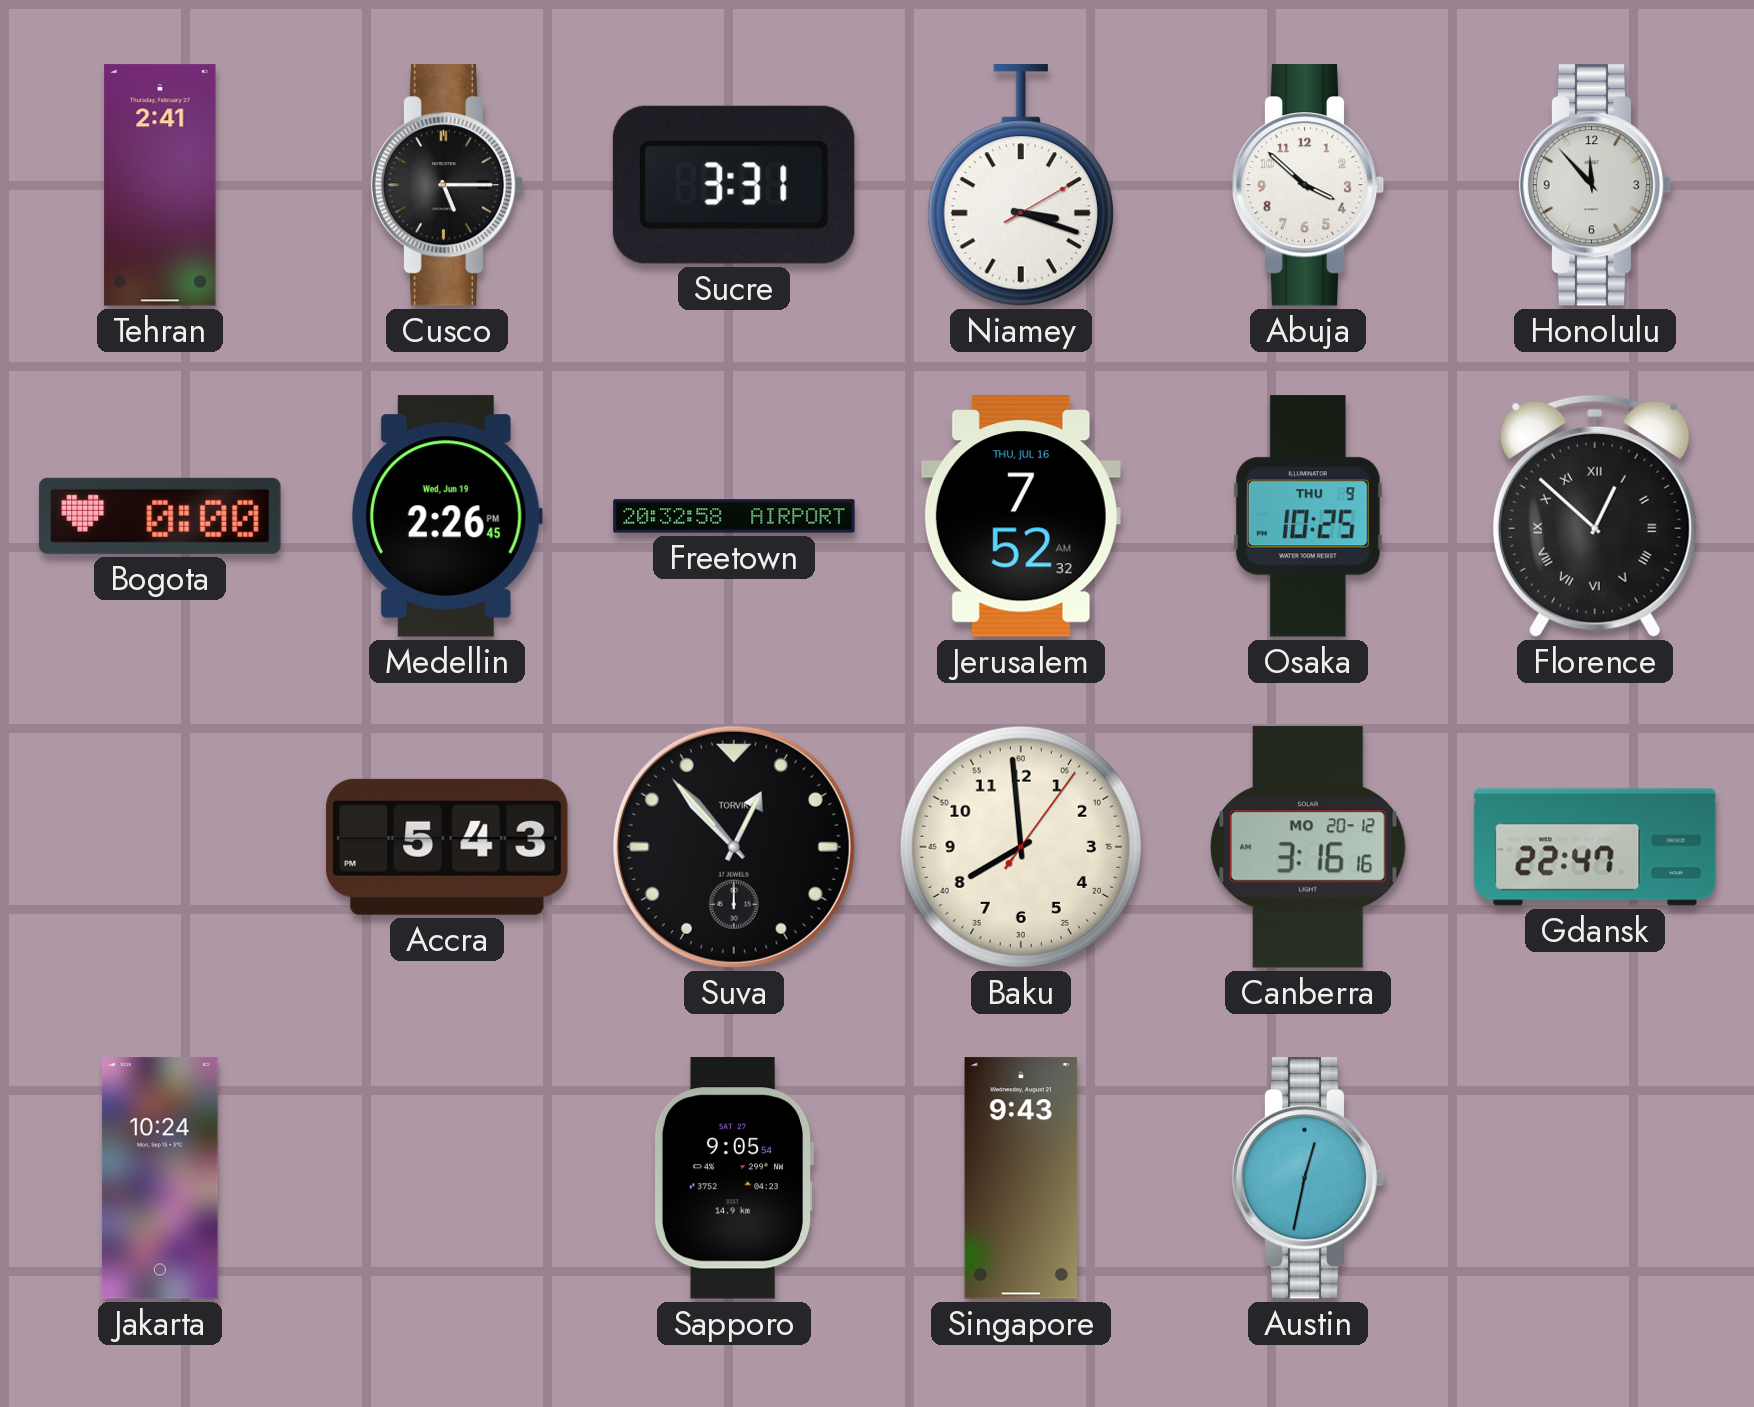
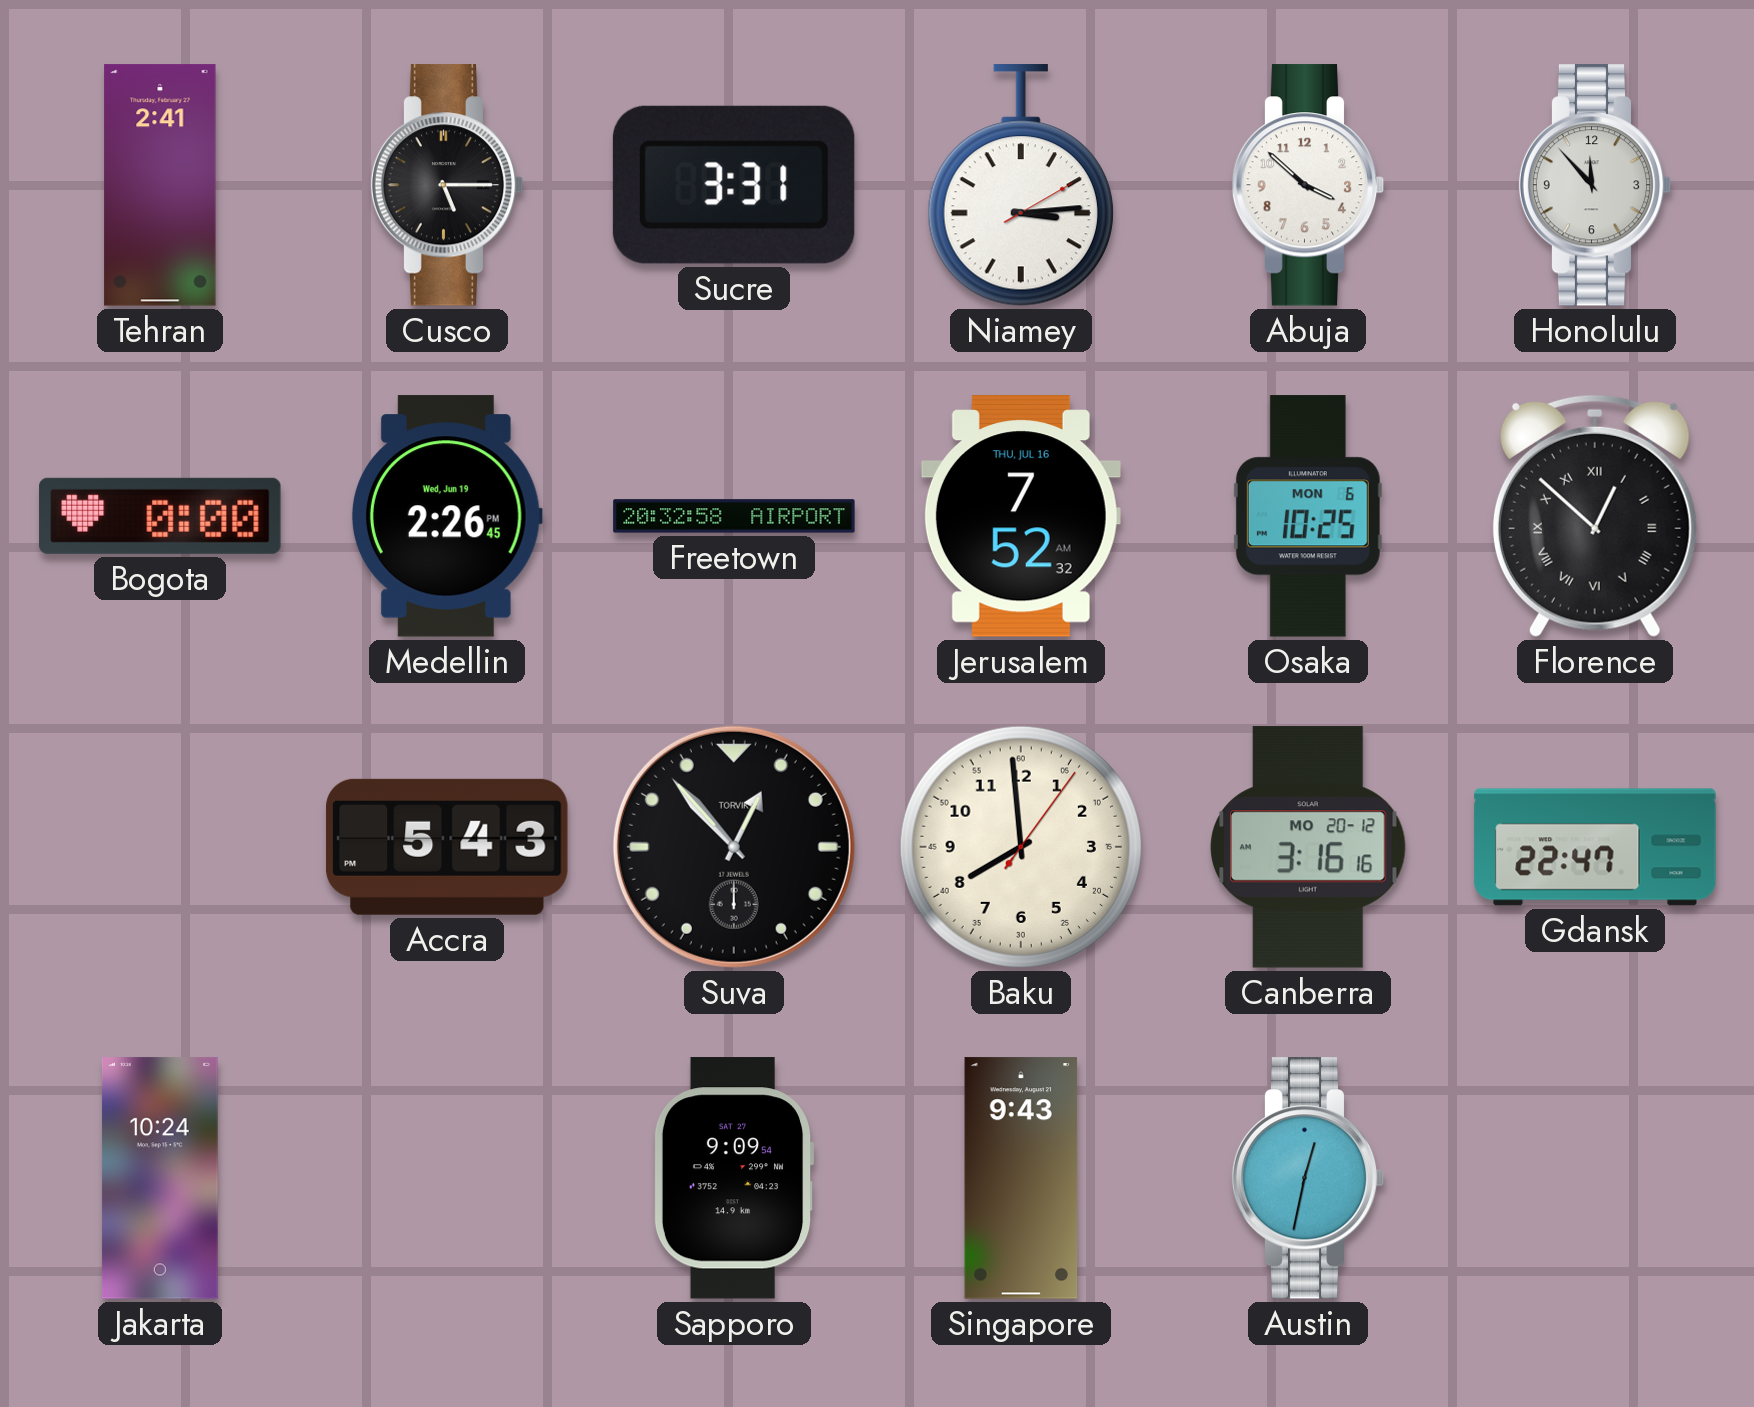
Niamey: 3:18 -> 3:14 (1021, 185)
Osaka date: THU 9 -> MON 6 (1308, 516)
Sapporo: 9:05 -> 9:09 (734, 1178)
